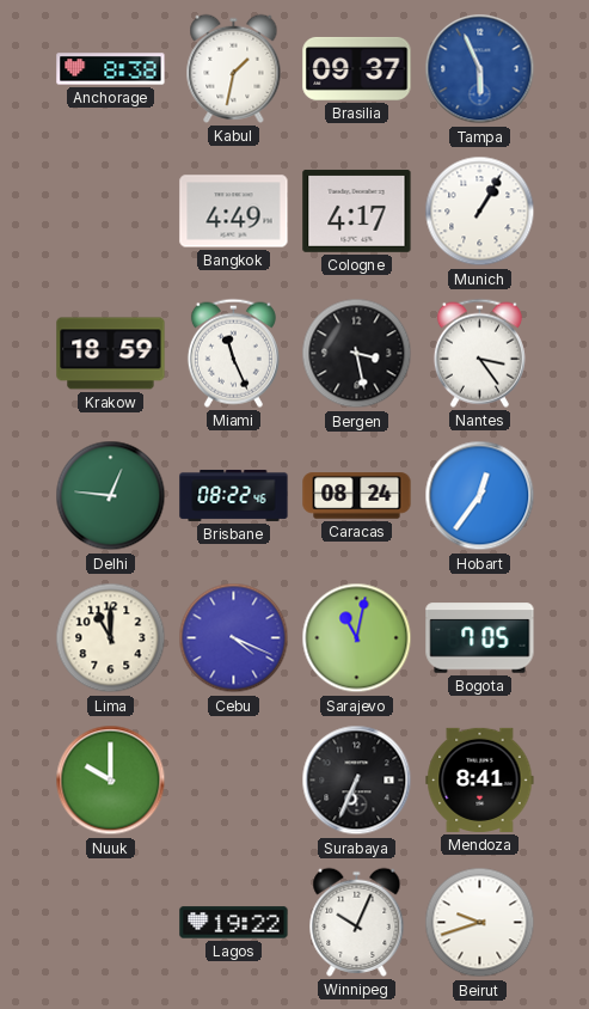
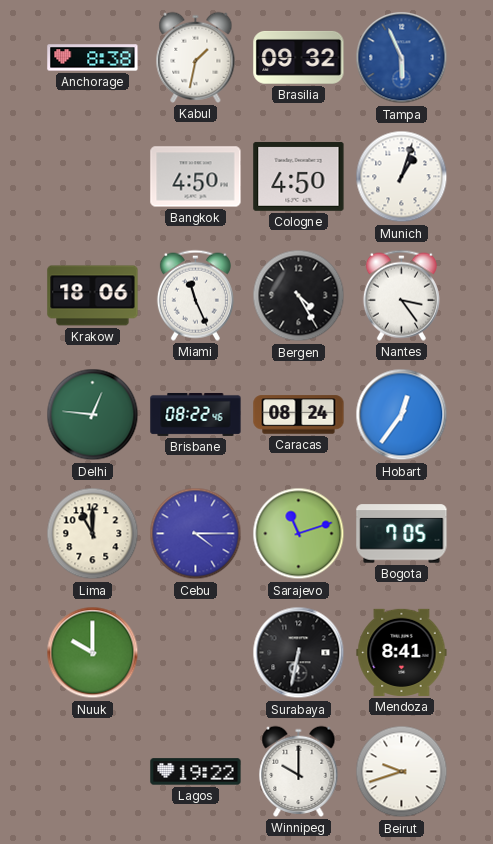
Brasilia: 09:37 -> 09:32 (299, 57)
Bangkok: 4:49 -> 4:50 (196, 177)
Cologne: 4:17 -> 4:50 (299, 176)
Munich: 1:05 -> 1:03 (402, 177)
Krakow: 18:59 -> 18:06 (93, 296)
Bergen: 3:28 -> 4:25 (299, 296)
Cebu: 4:19 -> 4:15 (196, 534)
Sarajevo: 11:02 -> 11:12 (299, 534)
Surabaya: 6:34 -> 6:32 (299, 653)
Winnipeg: 10:04 -> 10:00 (299, 771)
